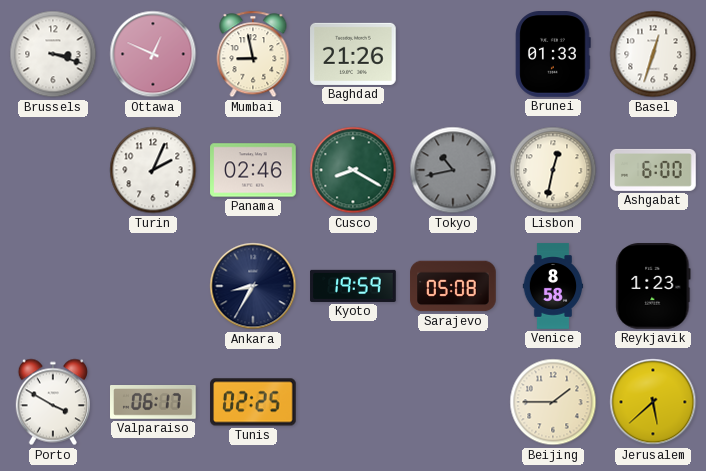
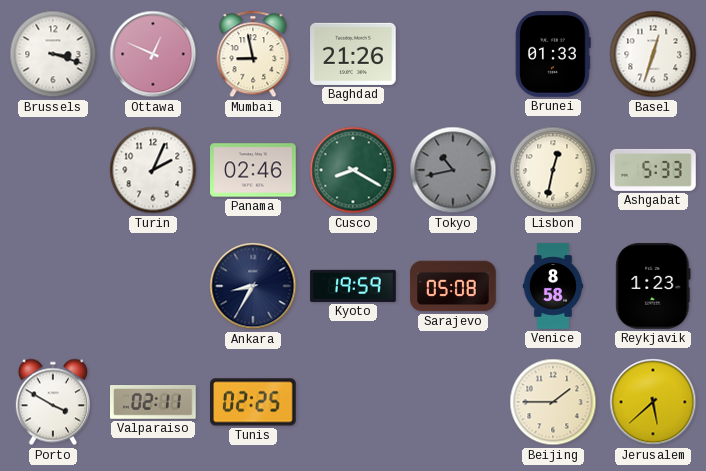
Ashgabat: 6:00 -> 5:33 (653, 170)
Valparaiso: 06:17 -> 02:11 (153, 403)
